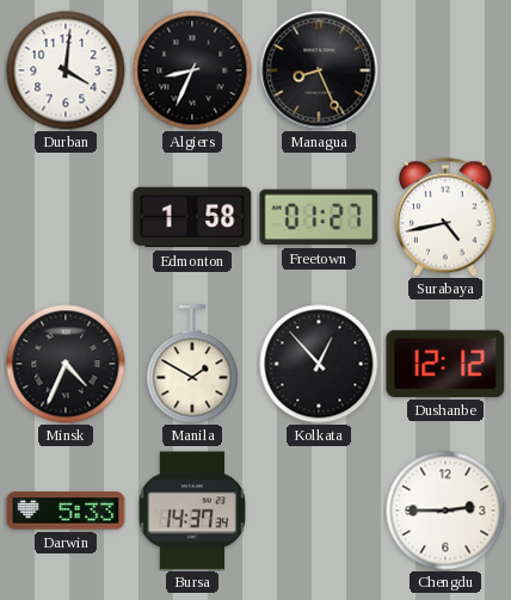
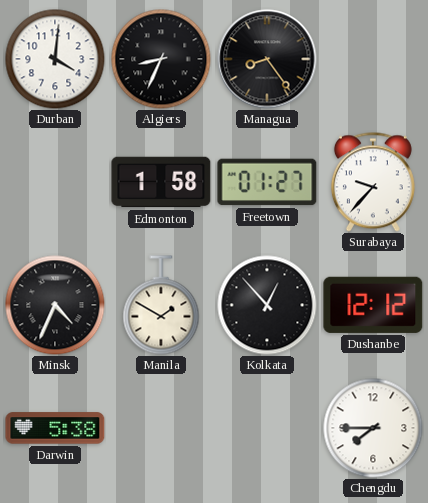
Managua: 8:26 -> 8:24 (267, 59)
Surabaya: 4:43 -> 9:37 (373, 182)
Darwin: 5:33 -> 5:38 (55, 428)
Bursa: 14:37 -> none (192, 511)
Chengdu: 2:45 -> 7:45 (373, 428)
